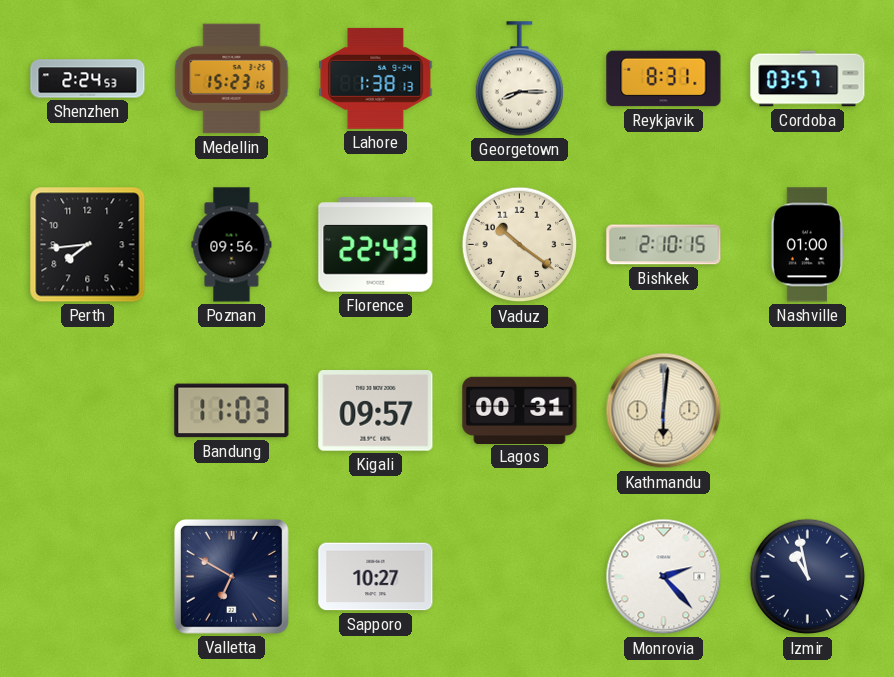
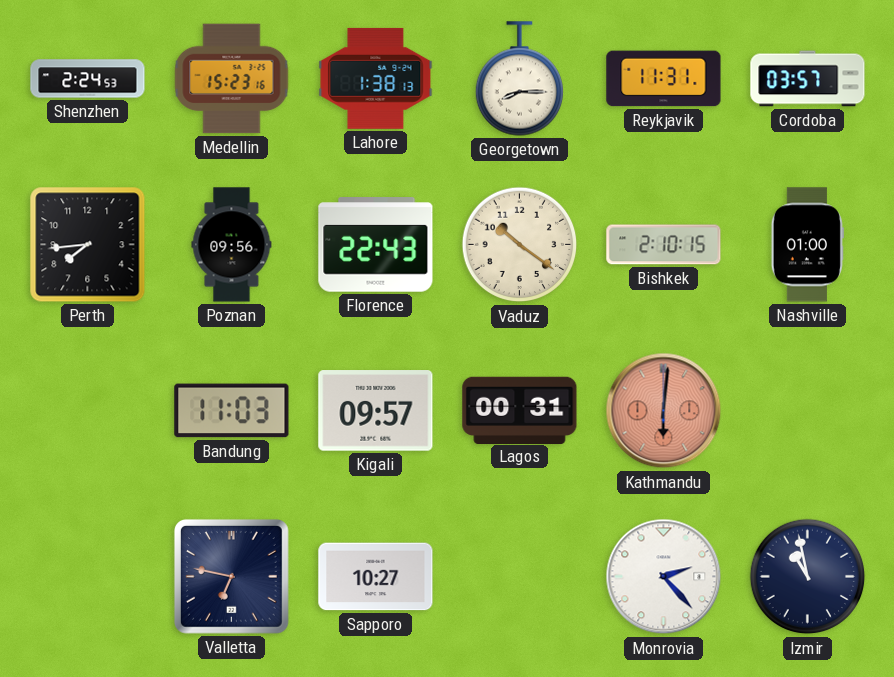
Reykjavik: 8:31 -> 11:31 (664, 79)
Kathmandu dial: cream -> salmon (664, 411)
Valletta: 6:50 -> 6:47 (231, 576)
